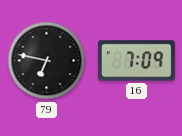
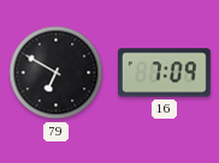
79: 6:47 -> 6:50 (57, 73)
